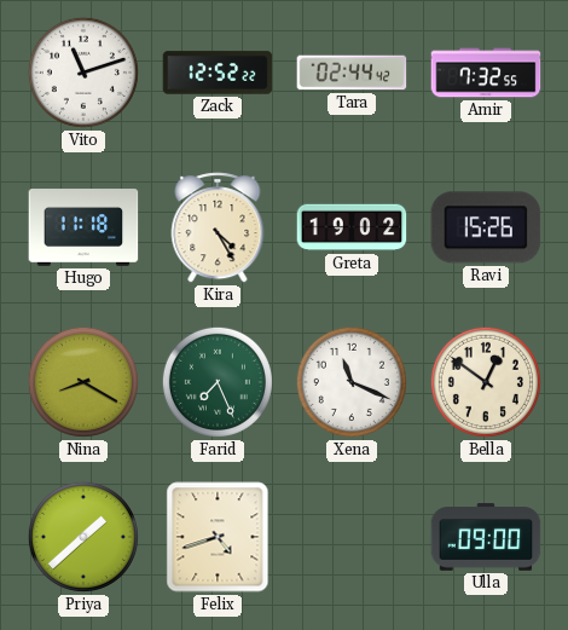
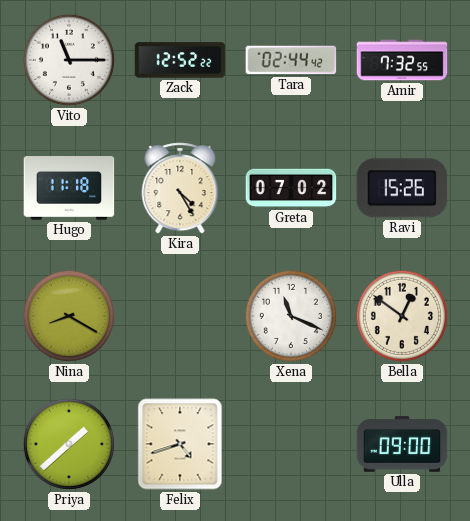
Vito: 11:12 -> 11:15 (69, 60)
Greta: 19:02 -> 07:02 (291, 188)
Farid: 7:26 -> none (218, 382)
